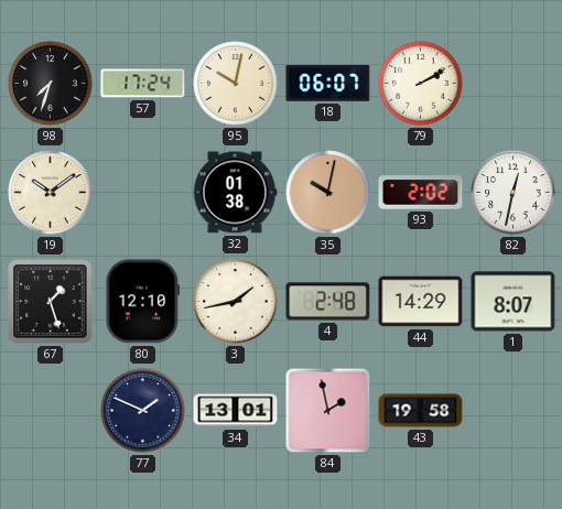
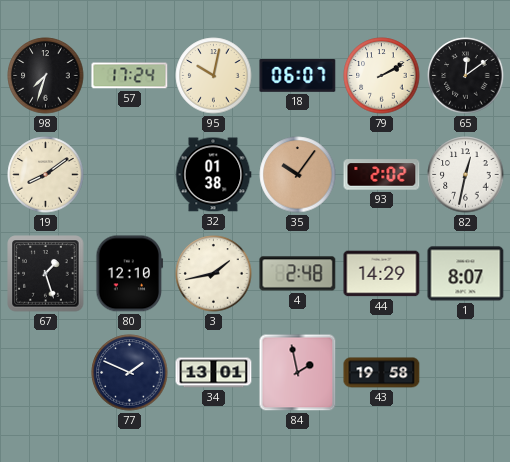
65: none -> 12:09 (466, 76)
19: 10:09 -> 8:09 (46, 175)
35: 10:02 -> 10:06 (298, 175)
